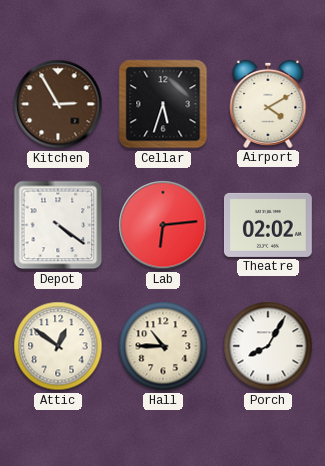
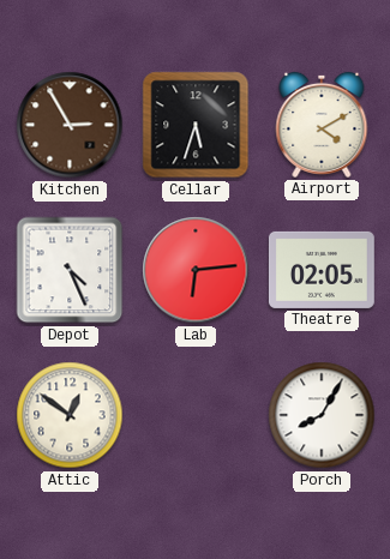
Depot: 4:21 -> 4:26 (70, 270)
Theatre: 02:02 -> 02:05 (322, 270)
Hall: 10:45 -> none (163, 346)
